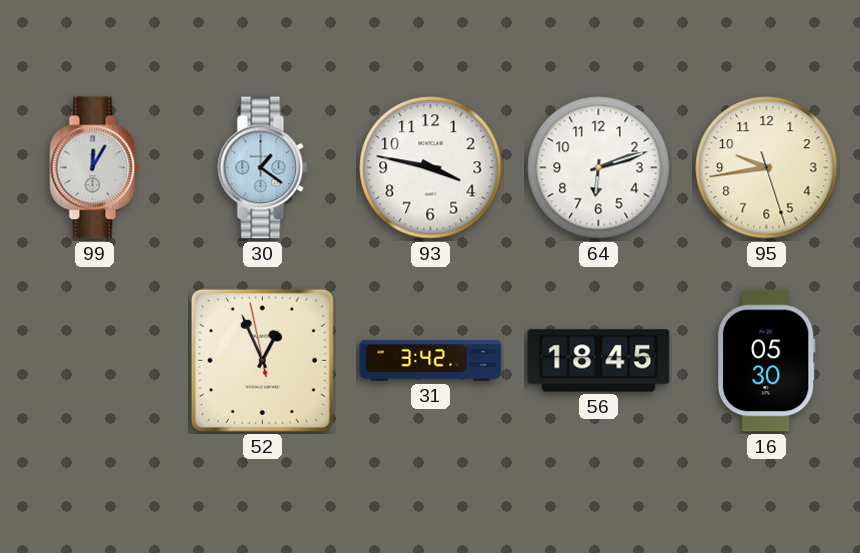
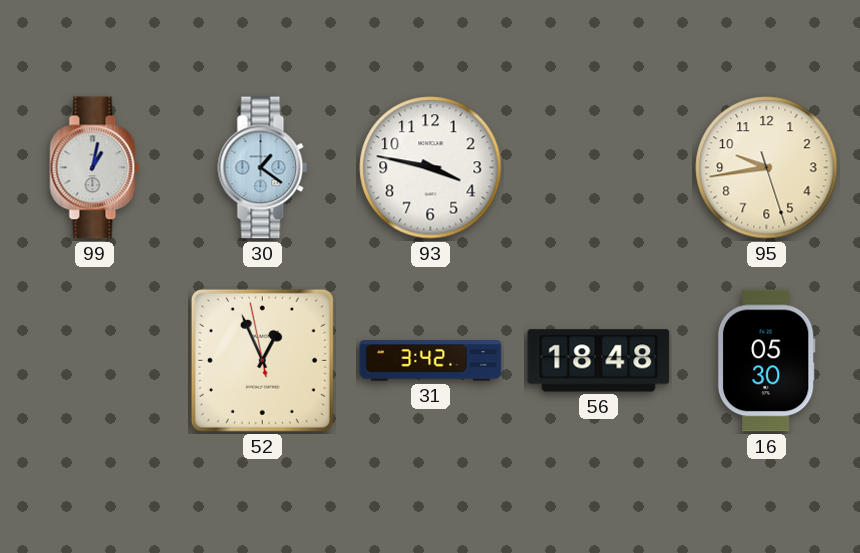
99: 12:05 -> 1:02 (95, 168)
64: 6:12 -> none (599, 168)
56: 18:45 -> 18:48 (599, 361)
